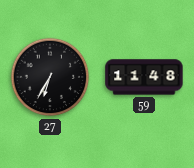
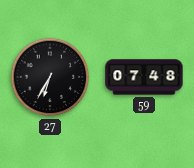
59: 11:48 -> 07:48 (144, 77)
